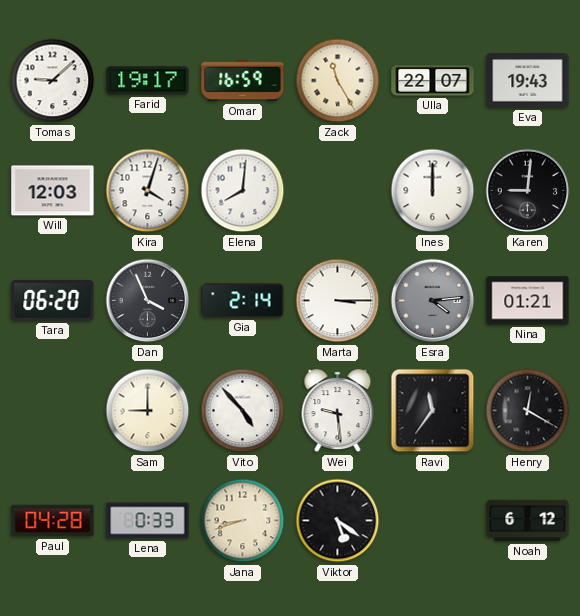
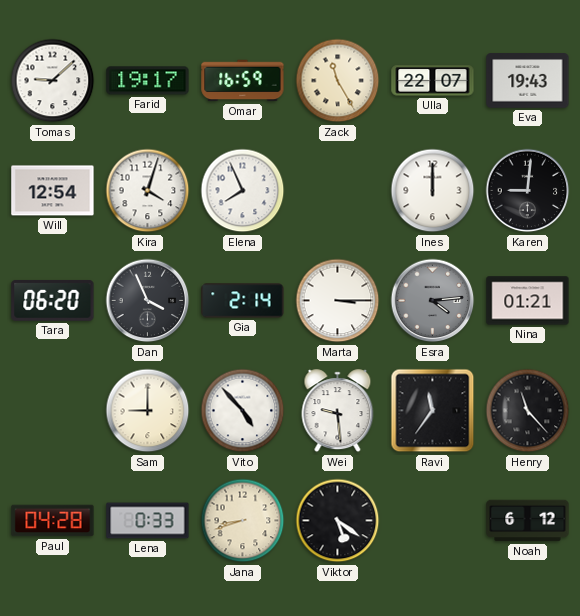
Will: 12:03 -> 12:54 (53, 191)
Elena: 8:01 -> 7:56 (243, 191)
Henry: 12:20 -> 11:23 (528, 411)
